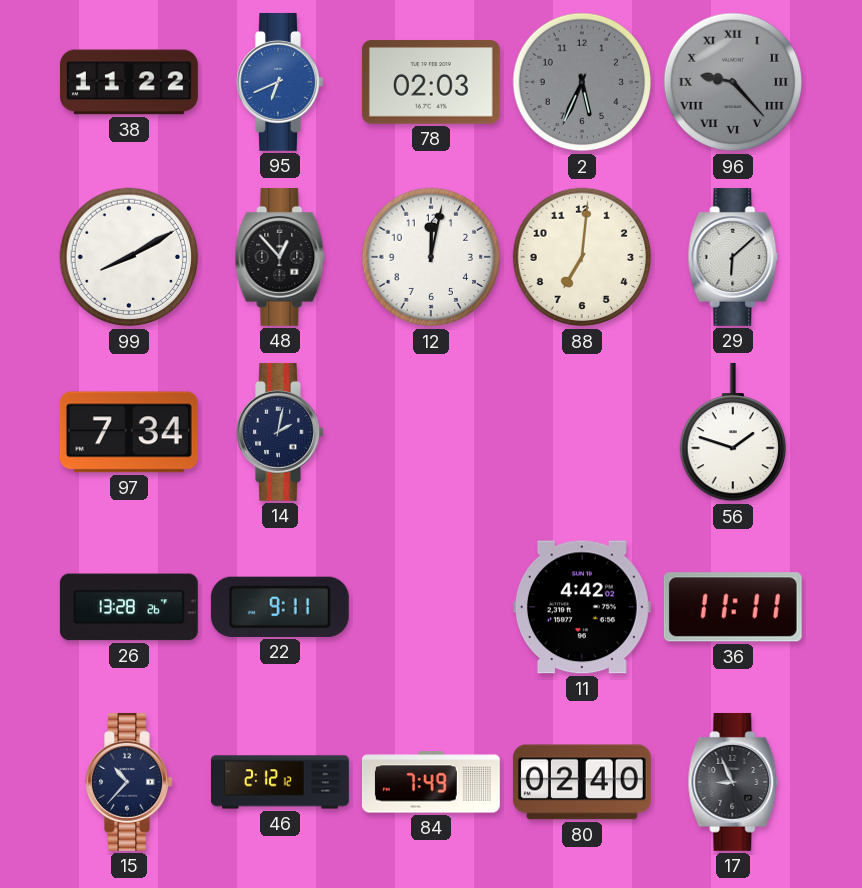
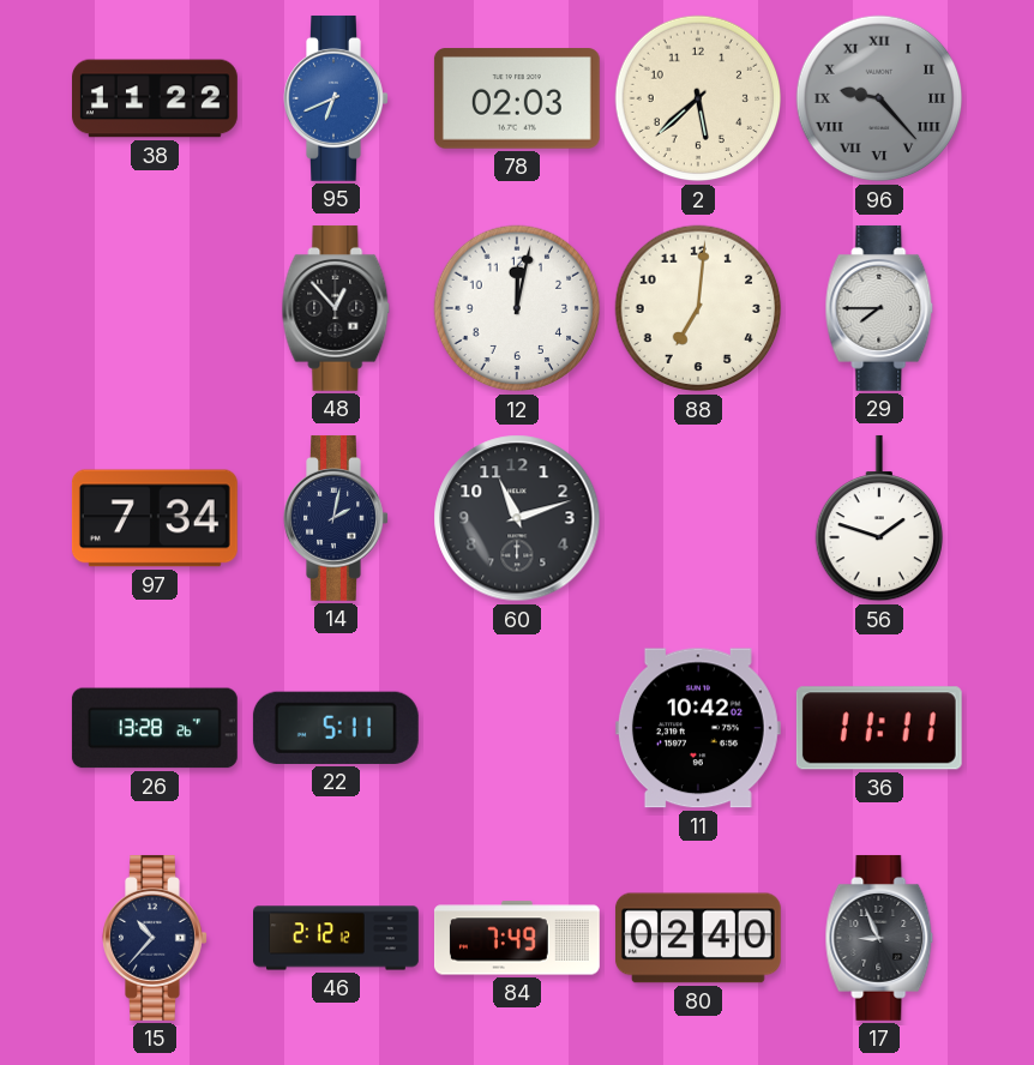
2: 5:34 -> 5:38 (698, 98)
2 dial: grey -> cream (698, 98)
99: 8:10 -> none (129, 257)
29: 6:08 -> 7:45 (879, 308)
60: none -> 11:12 (517, 518)
22: 9:11 -> 5:11 (336, 728)
11: 4:42 -> 10:42 (698, 728)
